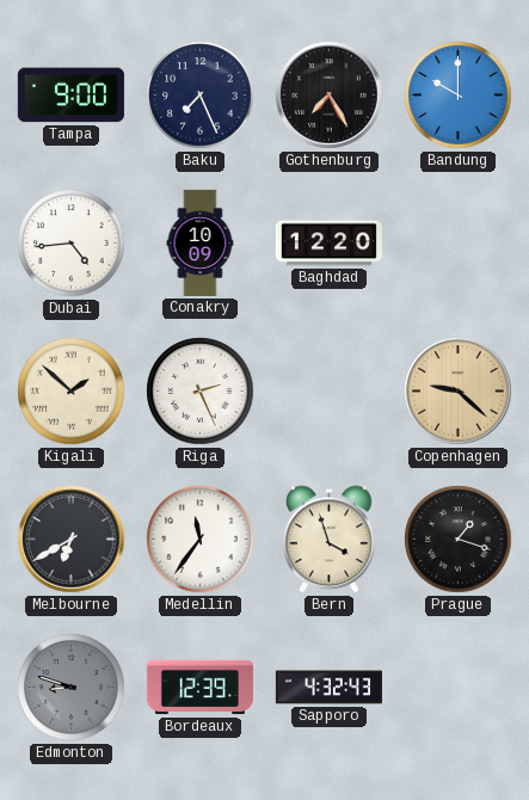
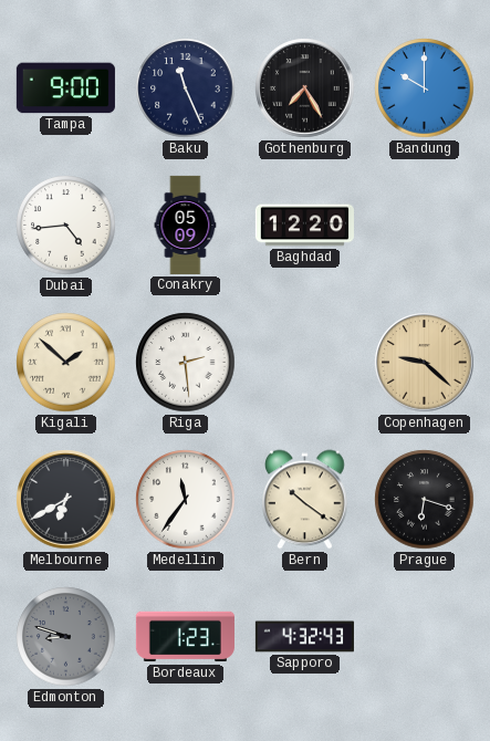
Baku: 7:26 -> 11:26 (186, 88)
Conakry: 10:09 -> 05:09 (186, 225)
Riga: 2:26 -> 2:29 (186, 363)
Bern: 3:57 -> 10:21 (305, 500)
Prague: 1:18 -> 6:18 (425, 500)
Bordeaux: 12:39 -> 1:23 (185, 637)
